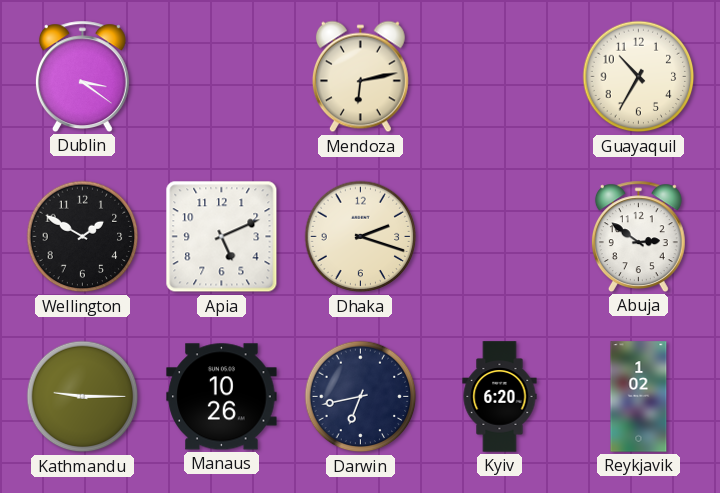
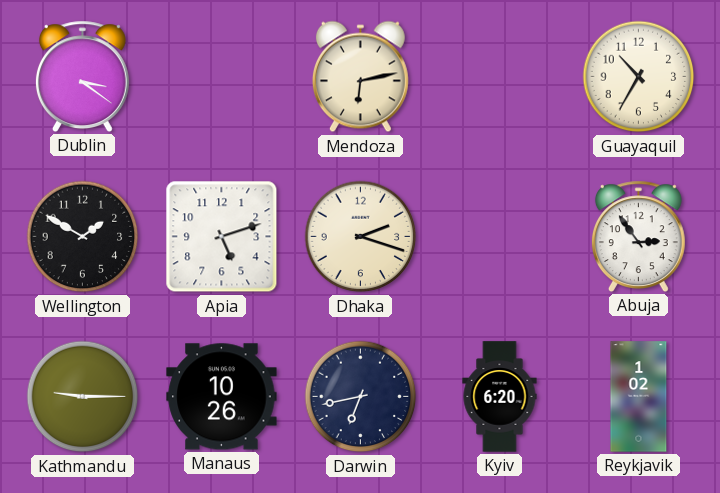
Apia: 5:11 -> 5:12 (222, 237)
Abuja: 2:51 -> 2:54 (638, 236)
